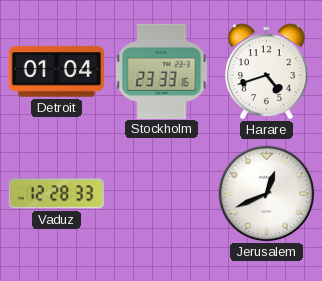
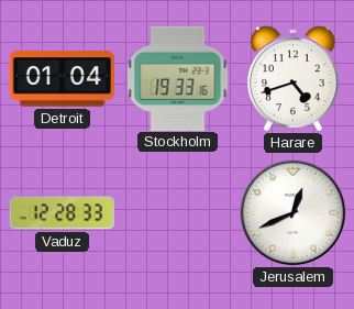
Stockholm: 23:33 -> 19:33 (178, 78)
